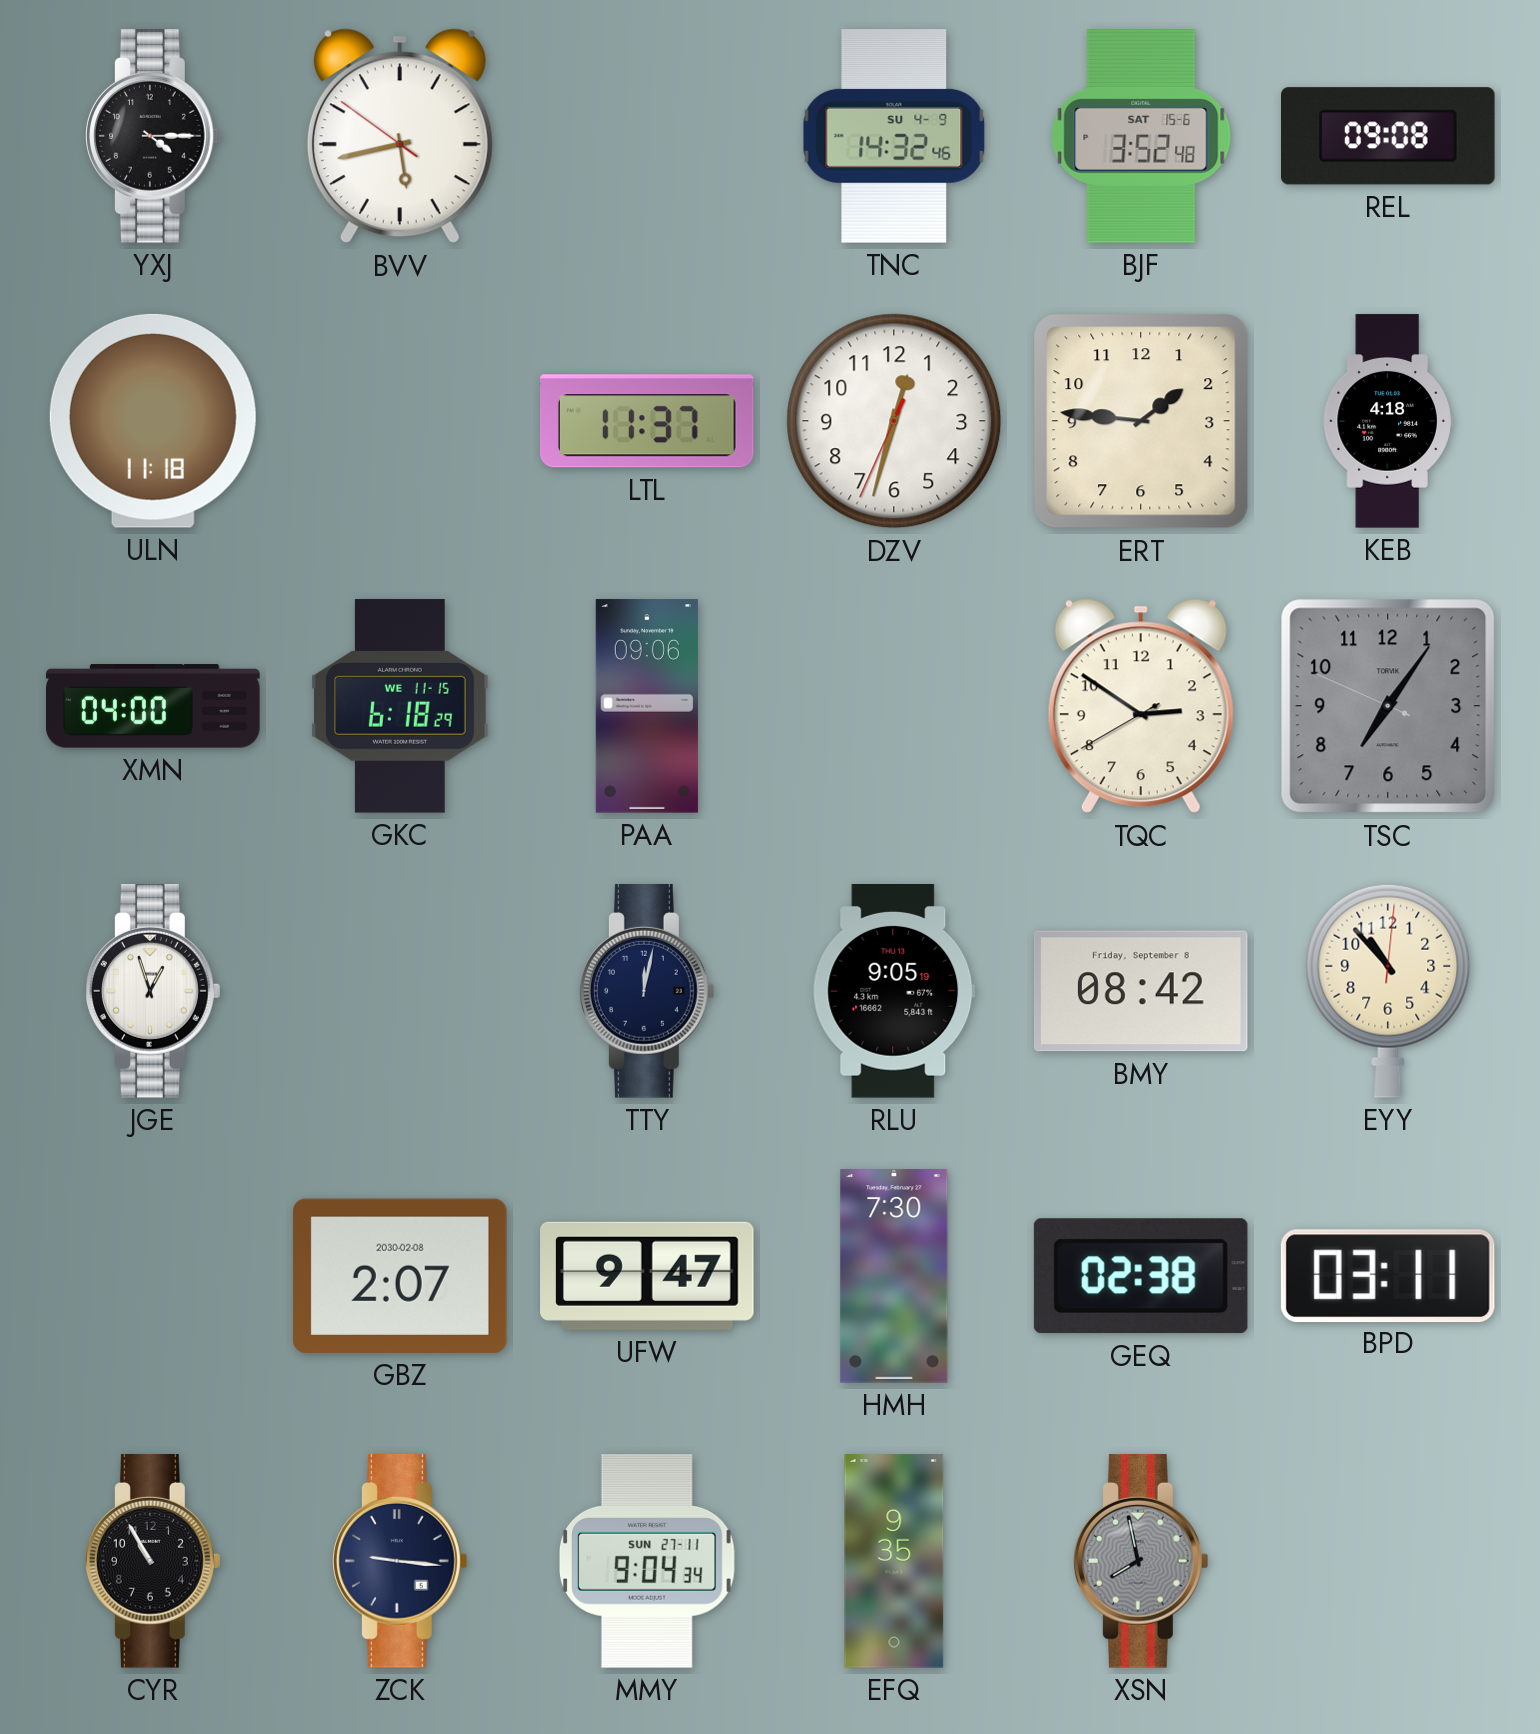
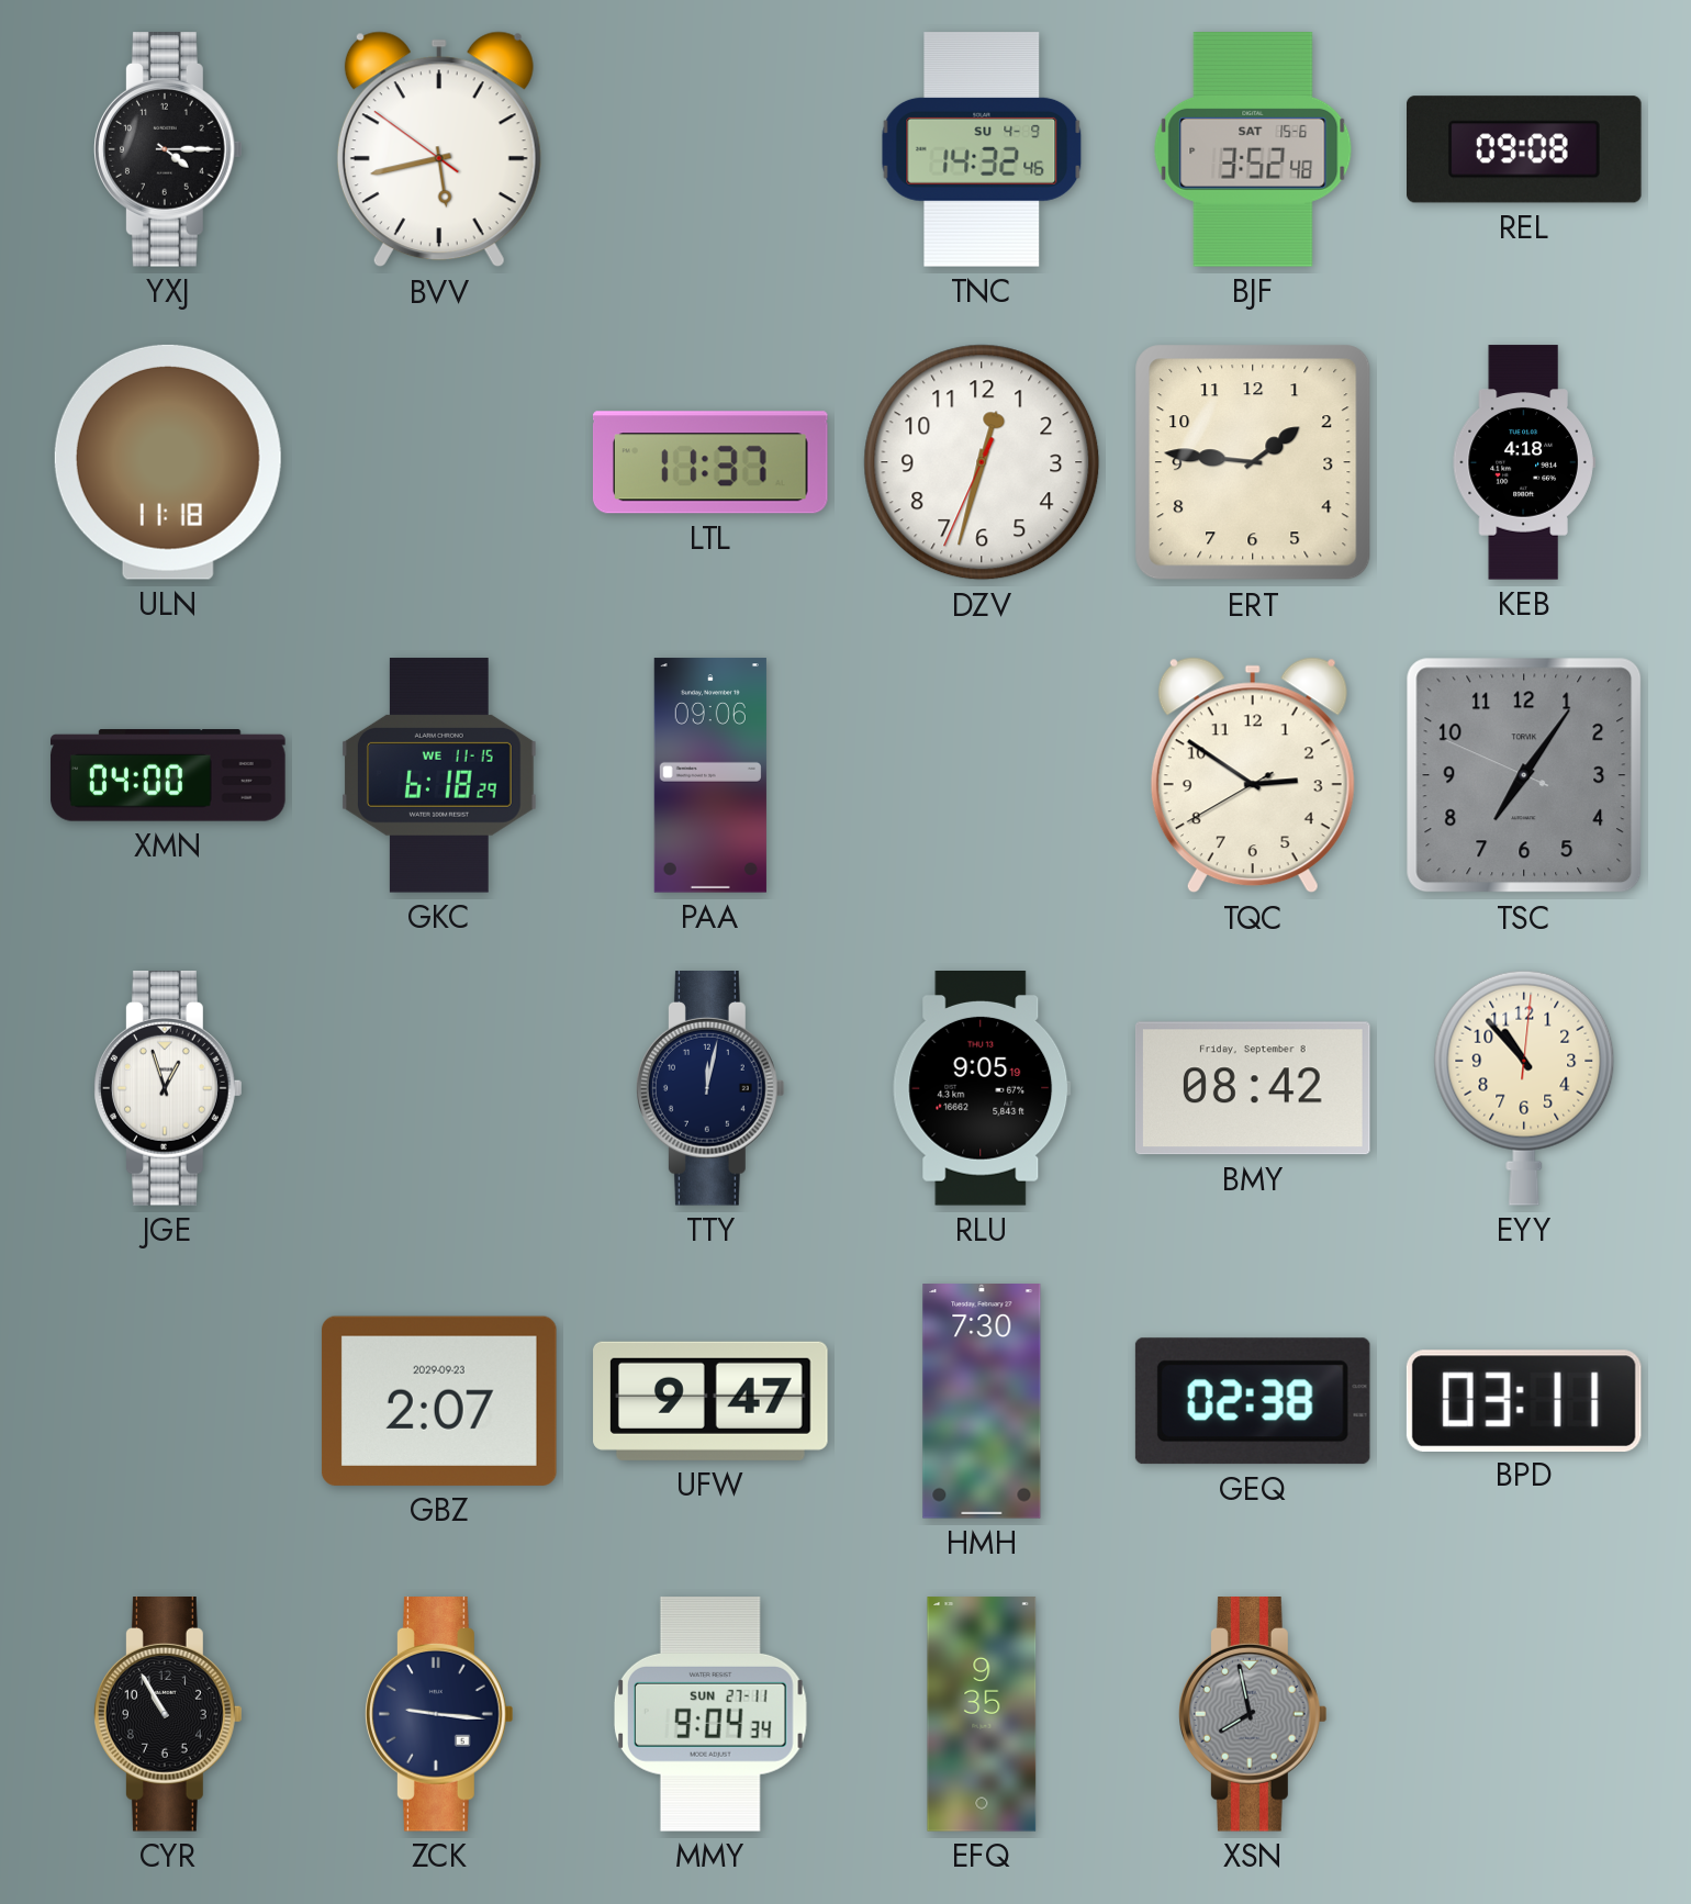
GBZ date: 2030-02-08 -> 2029-09-23 (439, 1401)
